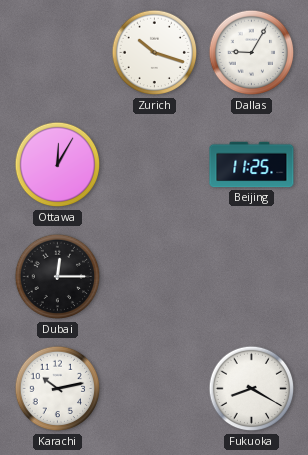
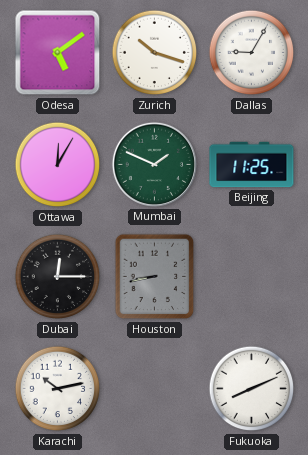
Odesa: none -> 5:09 (58, 53)
Mumbai: none -> 1:49 (154, 164)
Houston: none -> 8:43 (155, 277)
Fukuoka: 8:20 -> 8:11 (252, 389)
